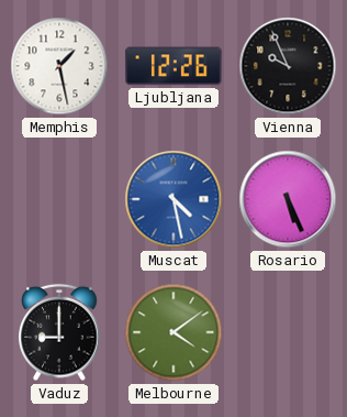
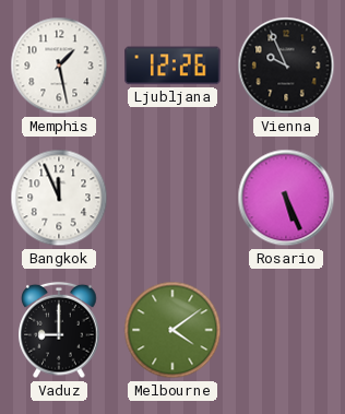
Bangkok: none -> 11:56 (59, 198)
Muscat: 4:28 -> none (173, 199)
